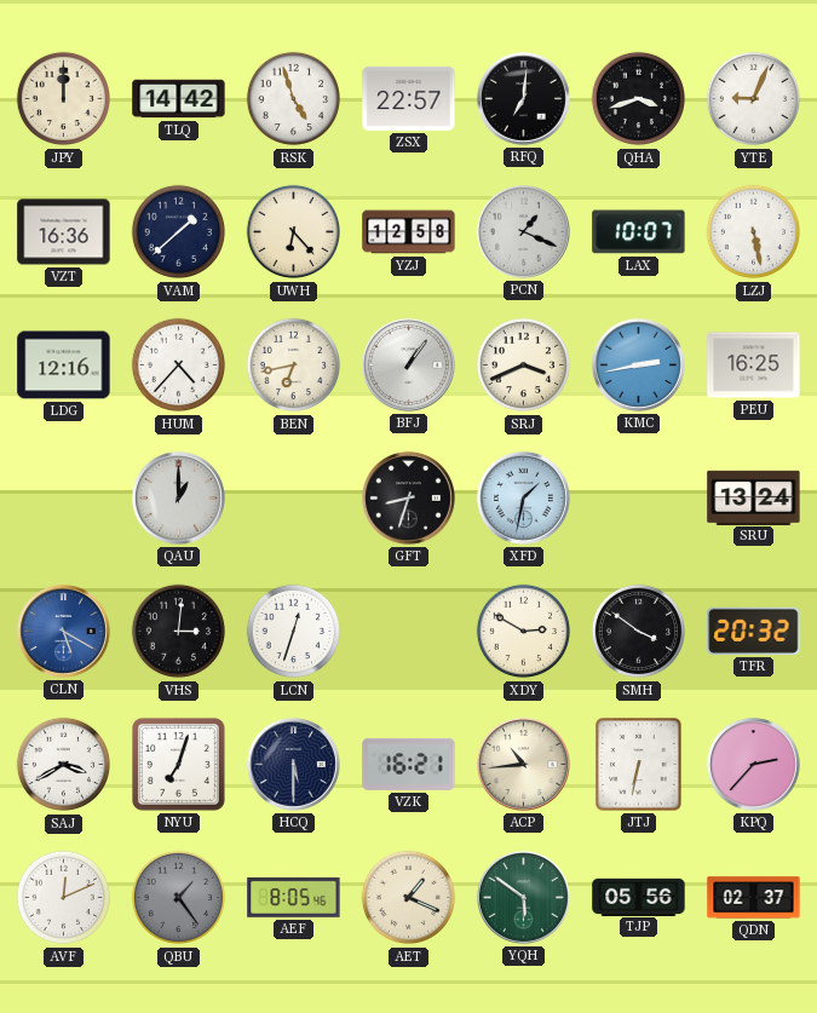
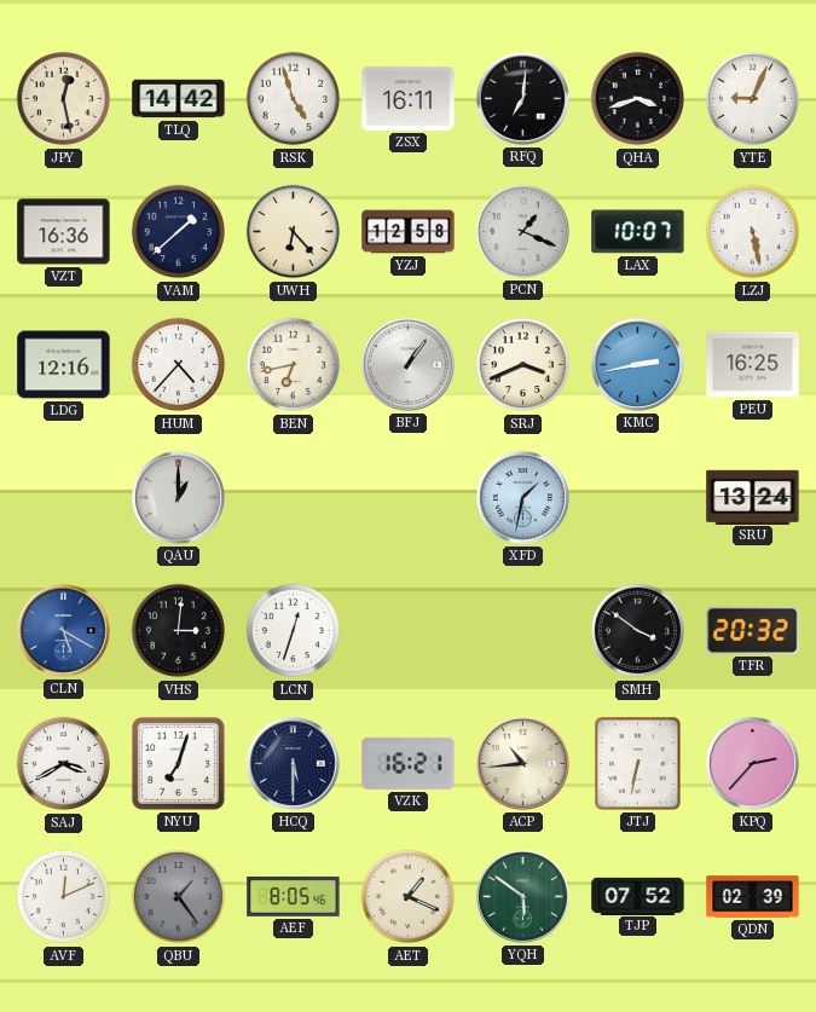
JPY: 12:00 -> 12:28 (64, 99)
ZSX: 22:57 -> 16:11 (409, 98)
GFT: 8:33 -> none (408, 497)
XDY: 2:50 -> none (524, 632)
TJP: 05:56 -> 07:52 (638, 896)
QDN: 02:37 -> 02:39 (753, 897)
